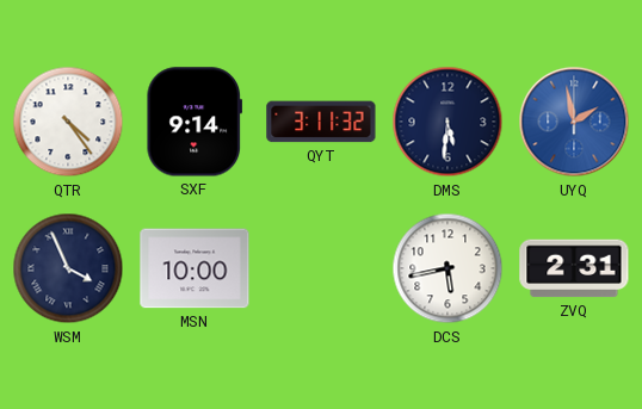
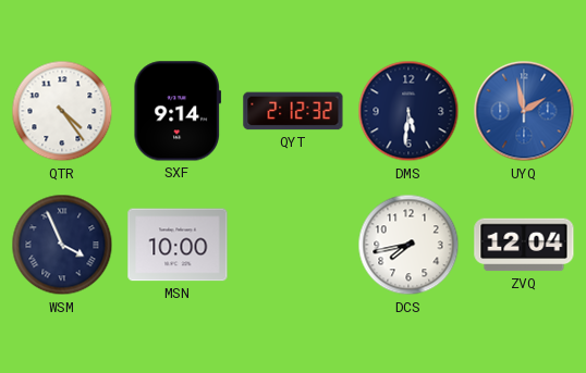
QYT: 3:11 -> 2:12 (293, 111)
DCS: 5:43 -> 7:43 (408, 245)
ZVQ: 2:31 -> 12:04 (524, 245)
